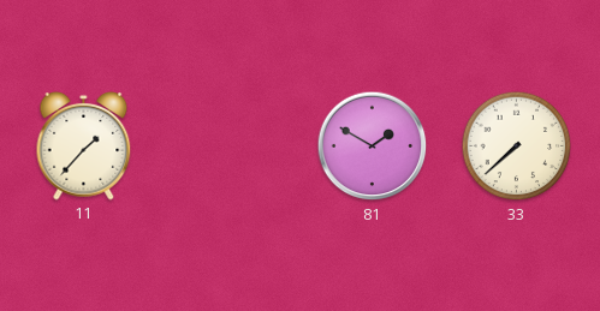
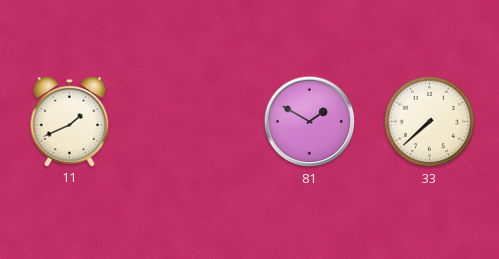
11: 1:37 -> 1:41 (70, 122)
